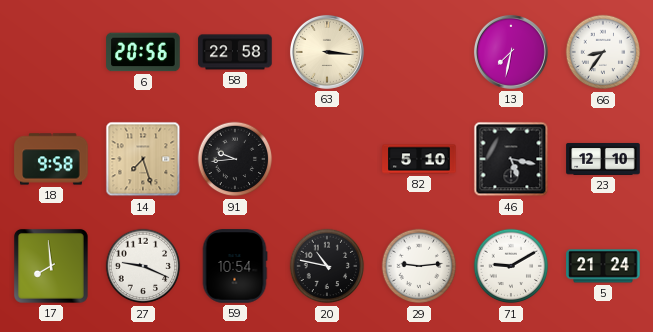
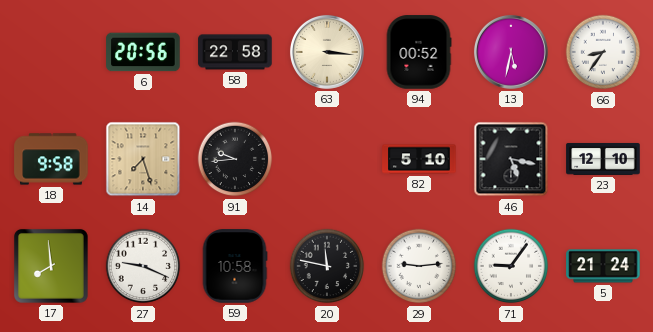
94: none -> 00:52 (419, 52)
13: 7:32 -> 5:32 (511, 52)
59: 10:54 -> 10:58 (235, 266)
20: 10:47 -> 11:47 (327, 266)
71: 9:10 -> 9:06 (511, 266)
